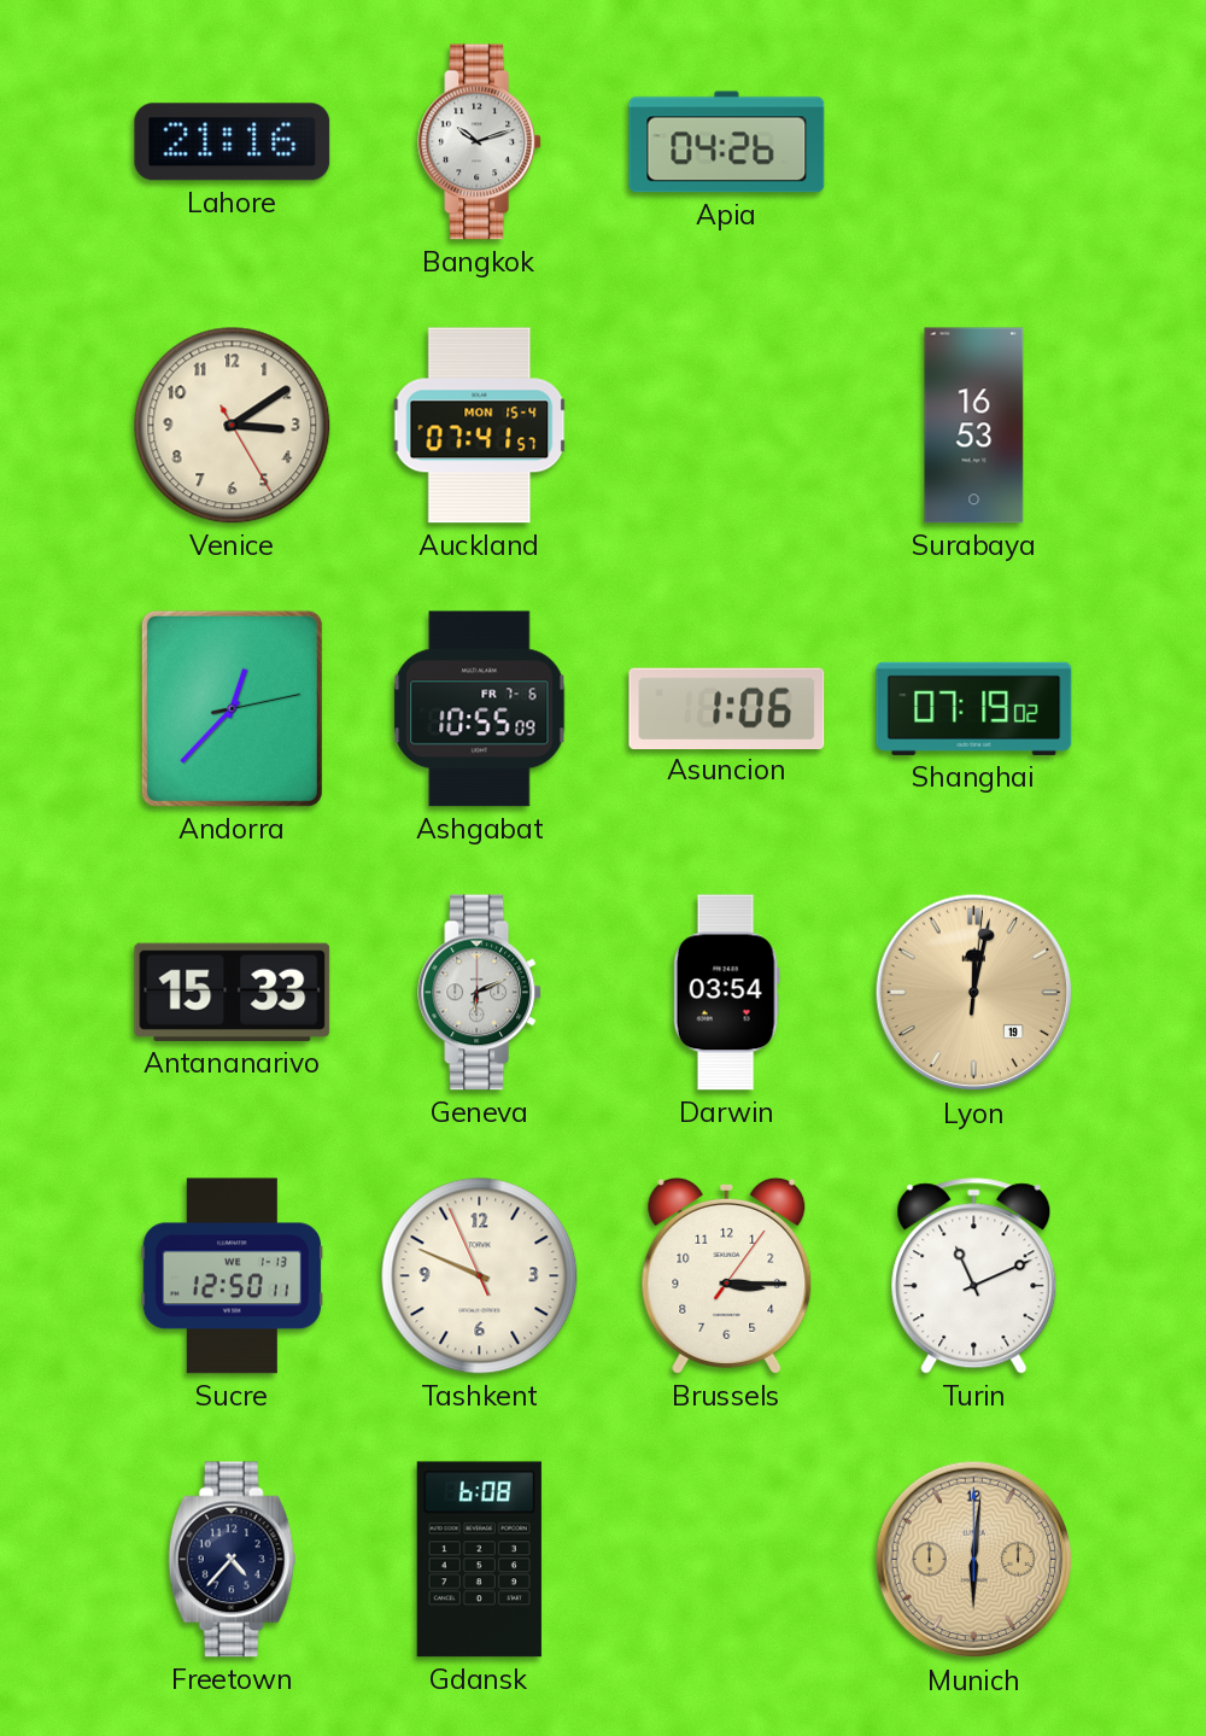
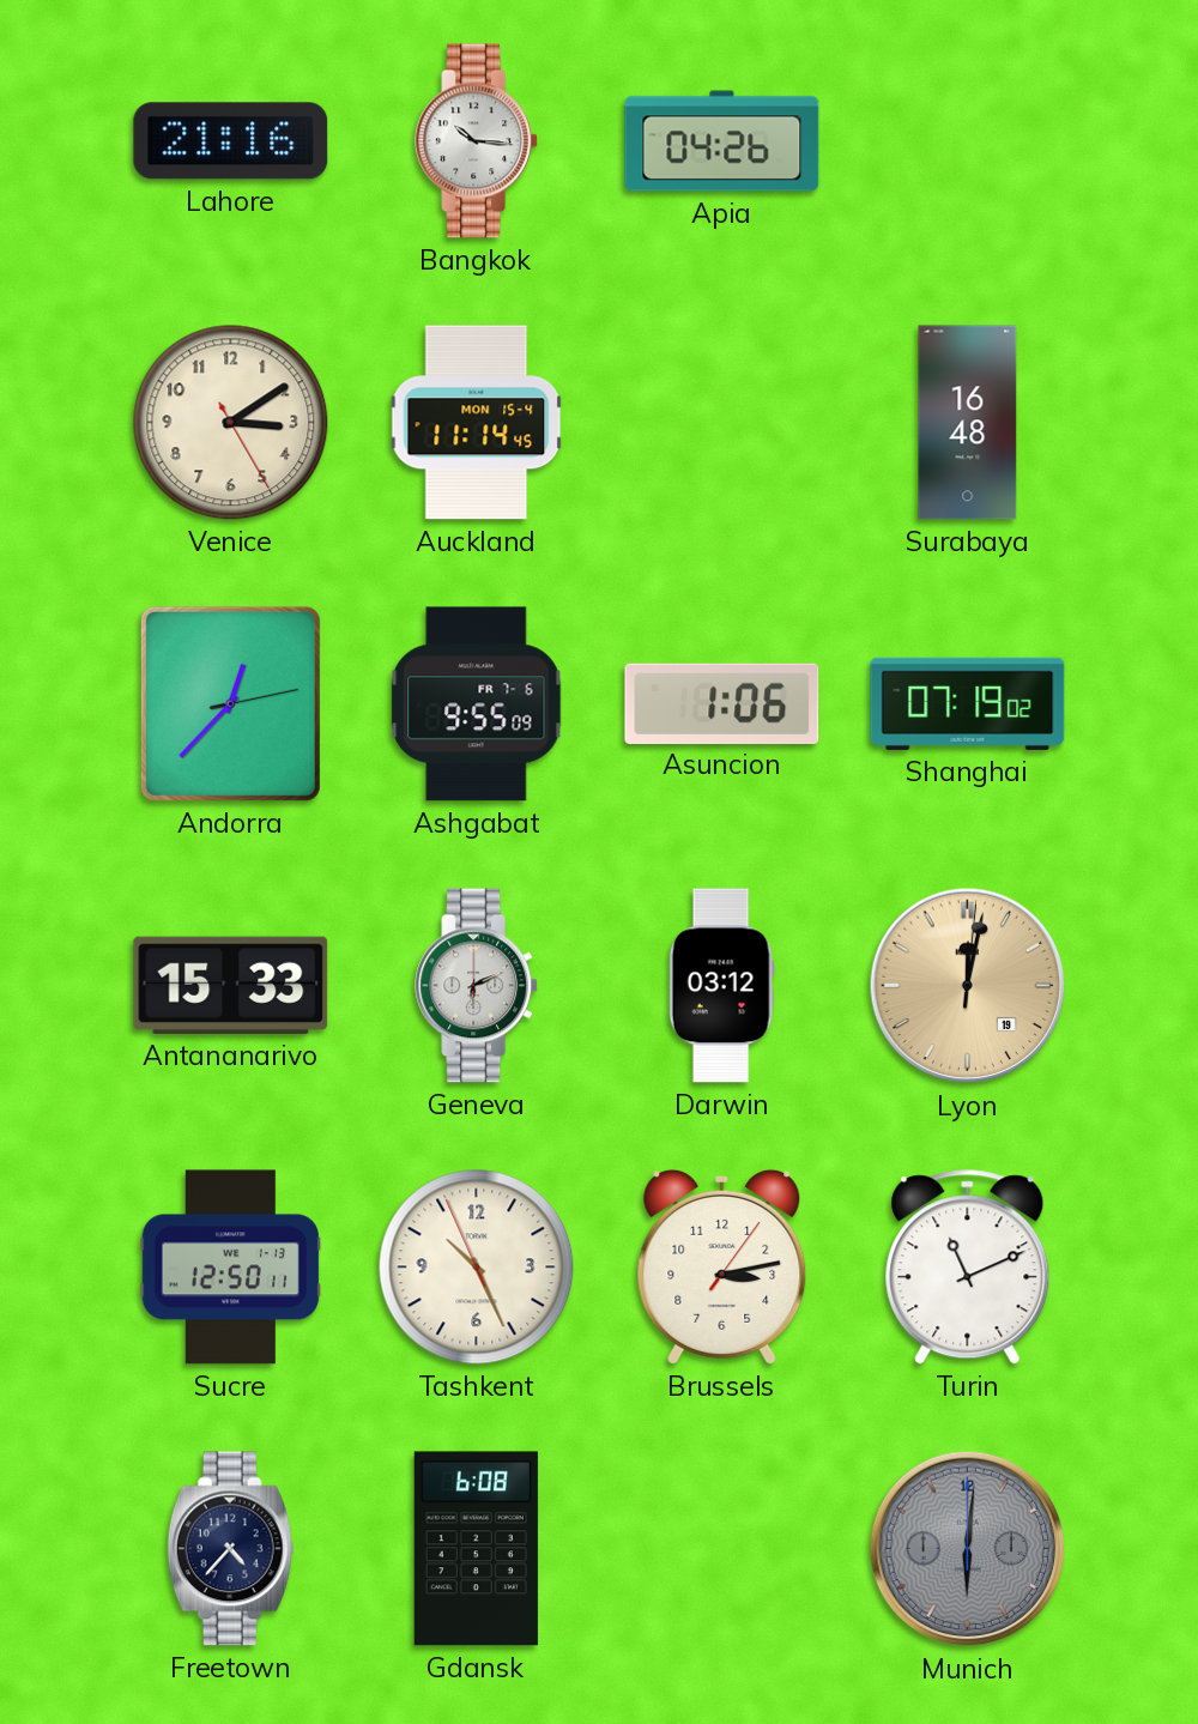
Bangkok: 10:12 -> 10:16 (477, 141)
Auckland: 07:41 -> 11:14 (477, 423)
Surabaya: 16:53 -> 16:48 (968, 423)
Ashgabat: 10:55 -> 9:55 (477, 704)
Darwin: 03:54 -> 03:12 (721, 986)
Tashkent: 9:48 -> 10:25 (477, 1268)
Brussels: 3:15 -> 3:13 (722, 1266)
Munich dial: champagne -> grey (968, 1549)
